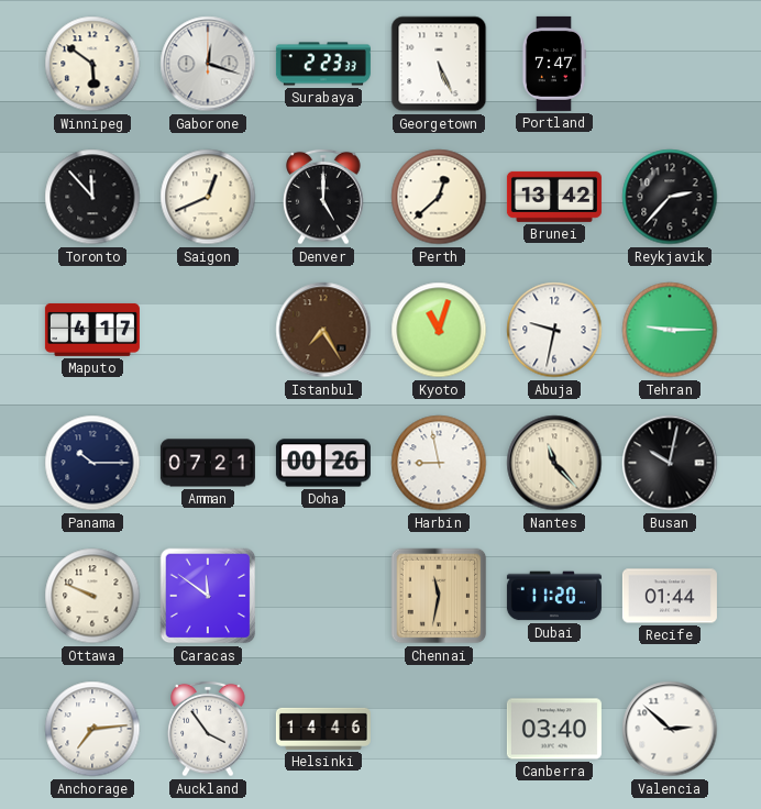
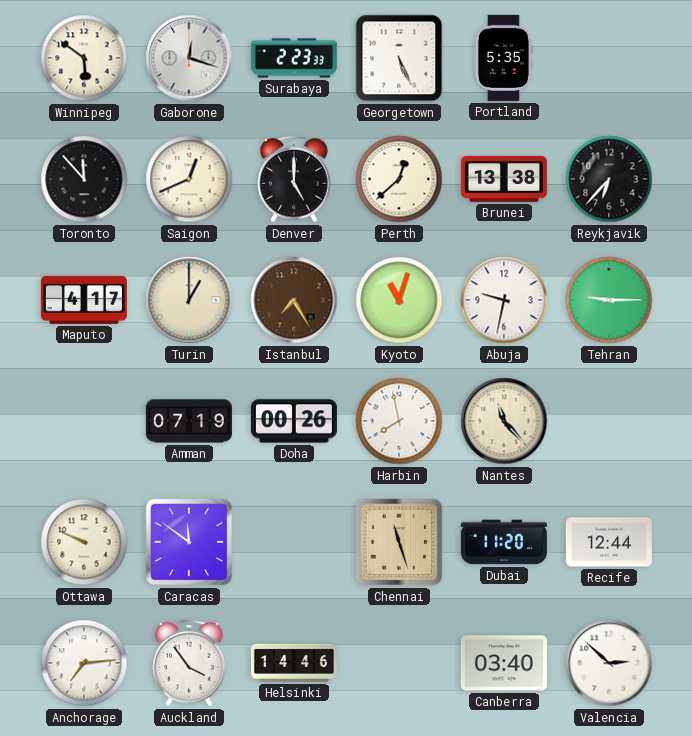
Portland: 7:47 -> 5:35 (503, 58)
Brunei: 13:42 -> 13:38 (504, 179)
Reykjavik: 2:37 -> 6:37 (609, 179)
Turin: none -> 1:00 (189, 300)
Panama: 10:15 -> none (92, 463)
Amman: 07:21 -> 07:19 (189, 421)
Harbin: 8:58 -> 7:58 (399, 421)
Busan: 10:02 -> none (670, 463)
Chennai: 11:32 -> 11:27 (399, 542)
Recife: 01:44 -> 12:44 (609, 542)
